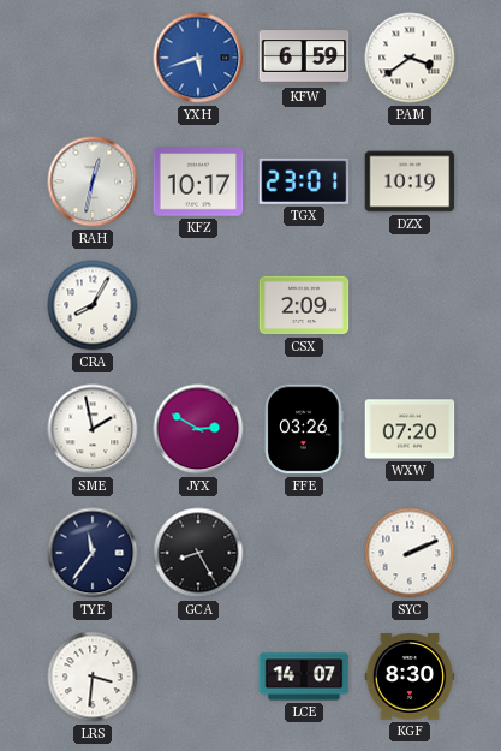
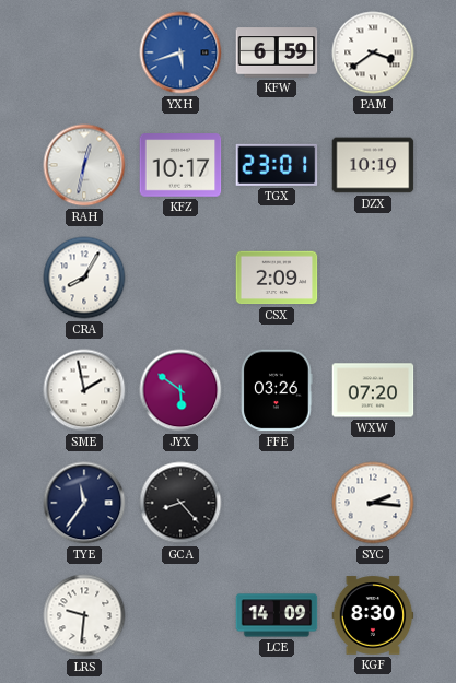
JYX: 2:50 -> 5:51 (180, 390)
GCA: 8:25 -> 8:23 (180, 503)
SYC: 2:11 -> 2:16 (373, 503)
LRS: 3:31 -> 9:31 (84, 615)
LCE: 14:07 -> 14:09 (277, 615)
